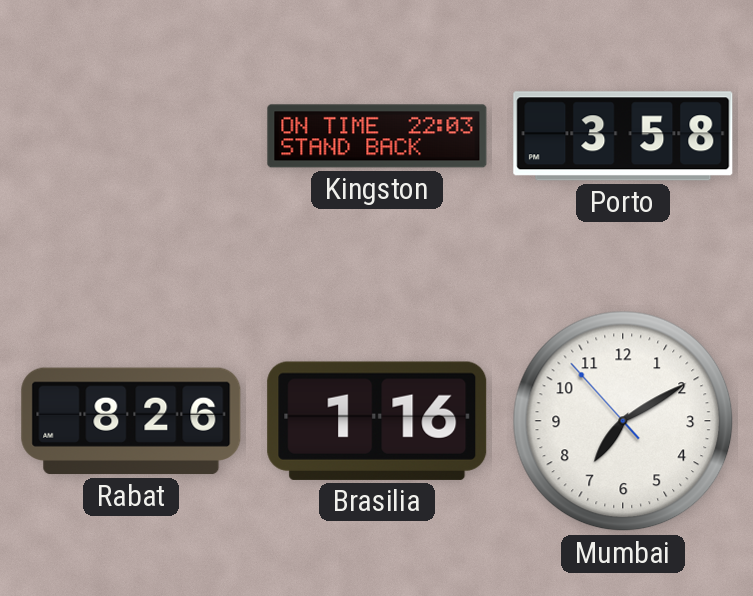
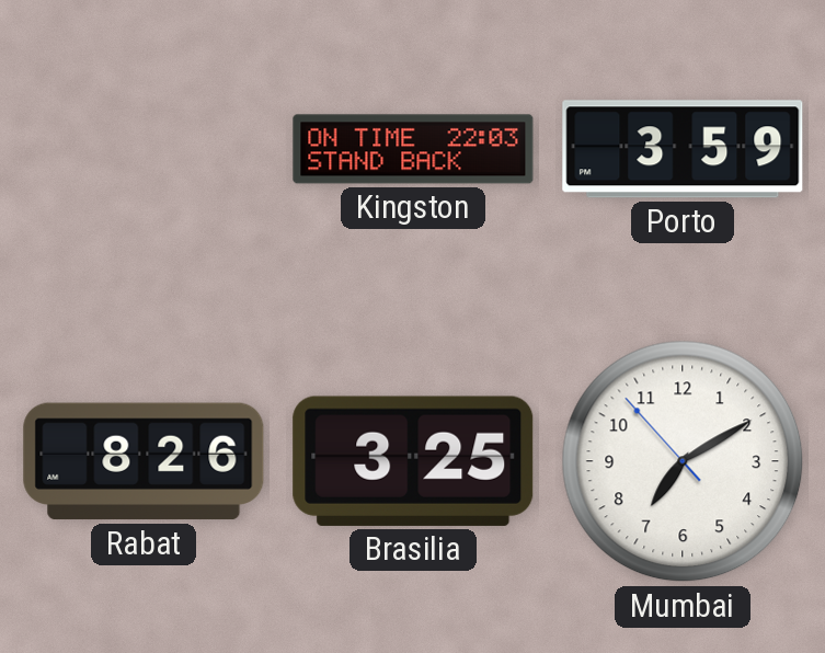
Porto: 3:58 -> 3:59 (683, 149)
Brasilia: 1:16 -> 3:25 (413, 461)
